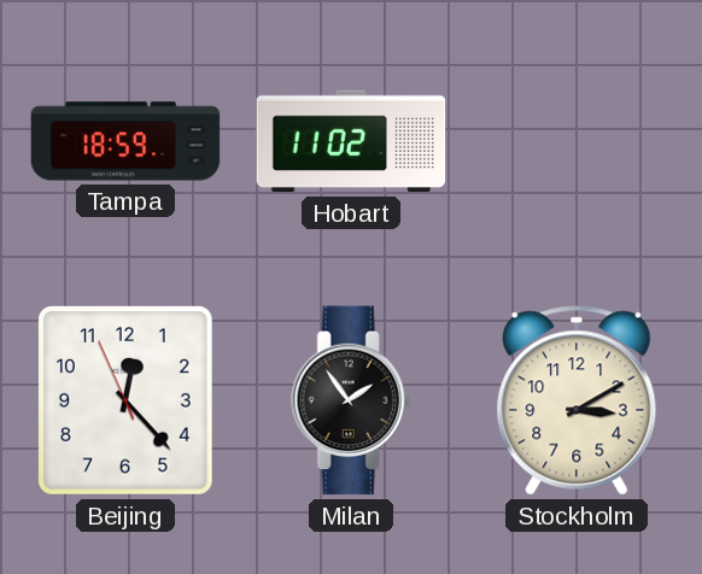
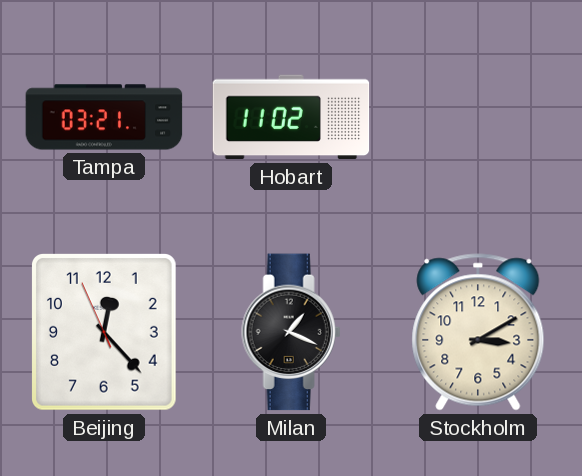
Tampa: 18:59 -> 03:21 (104, 117)
Milan: 1:54 -> 1:19 (291, 332)
